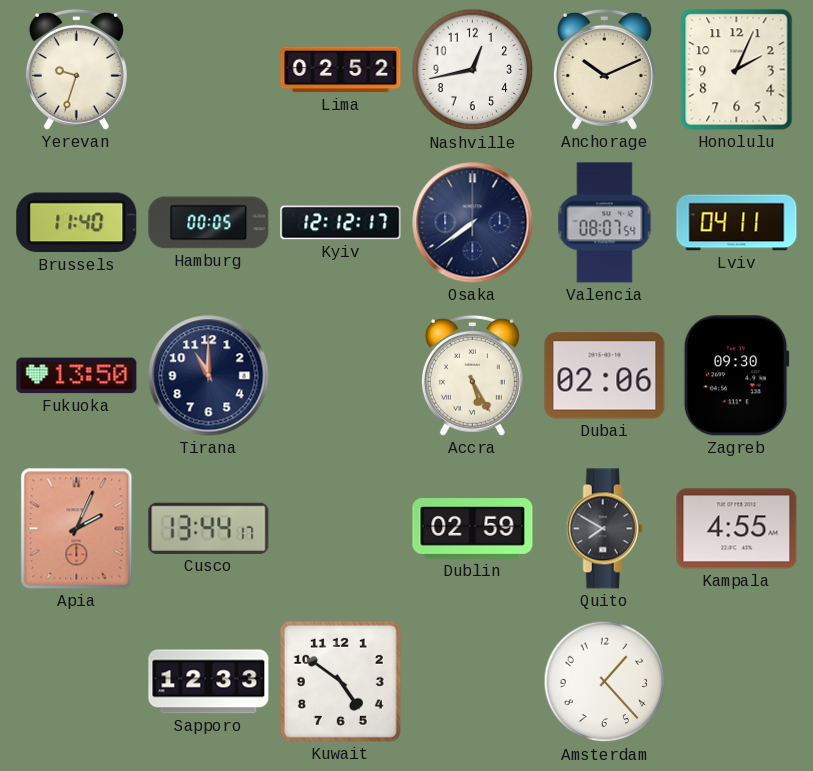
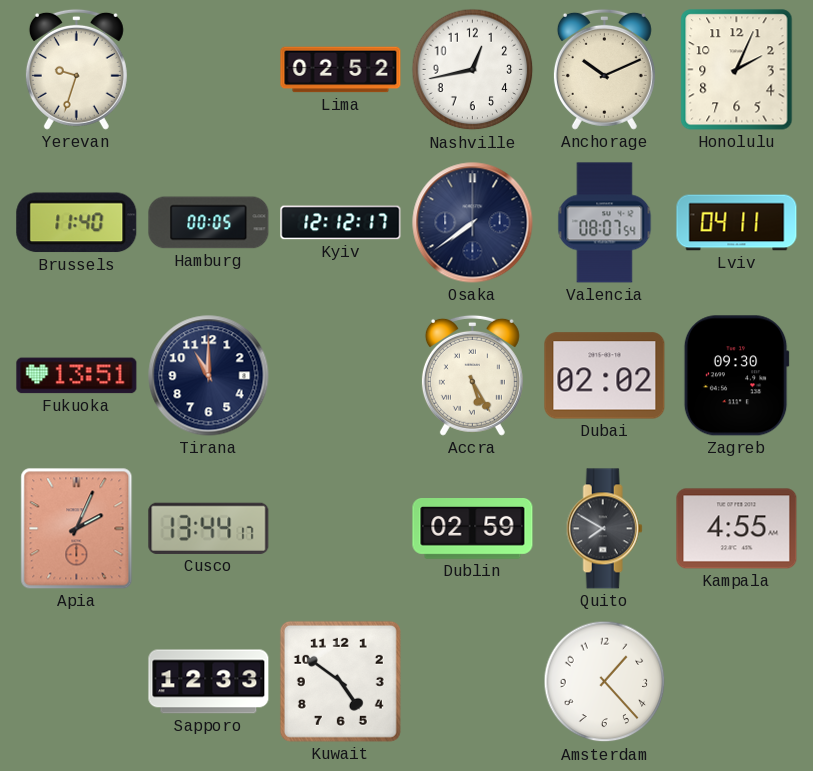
Fukuoka: 13:50 -> 13:51 (77, 376)
Dubai: 02:06 -> 02:02 (605, 376)
